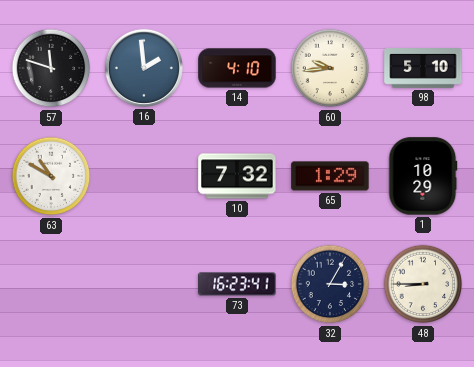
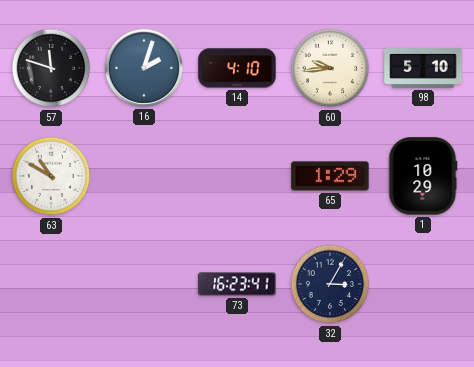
16: 1:59 -> 2:03 (144, 68)
10: 7:32 -> none (237, 176)
48: 8:45 -> none (423, 284)
